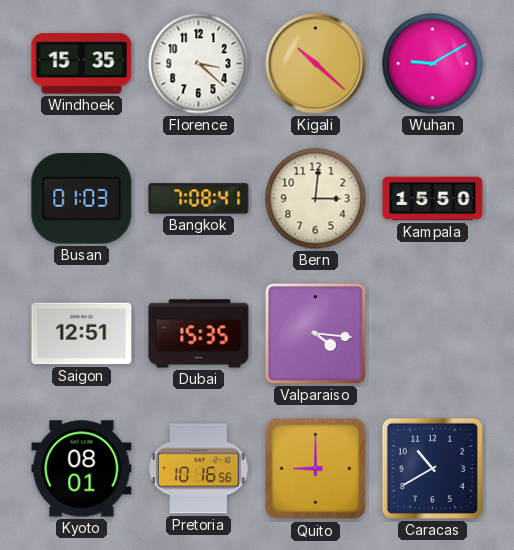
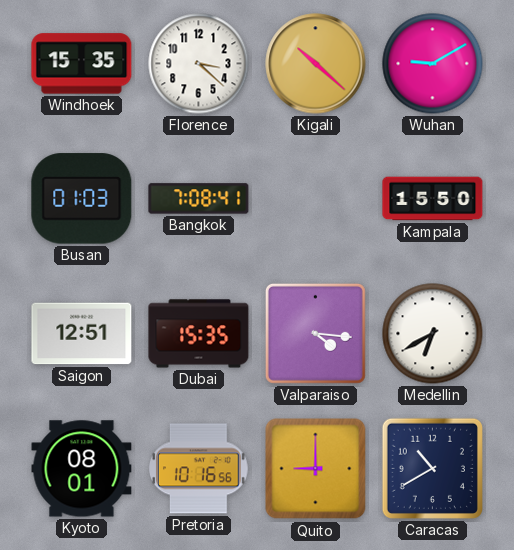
Bern: 3:01 -> none (316, 199)
Medellin: none -> 6:40 (433, 334)
